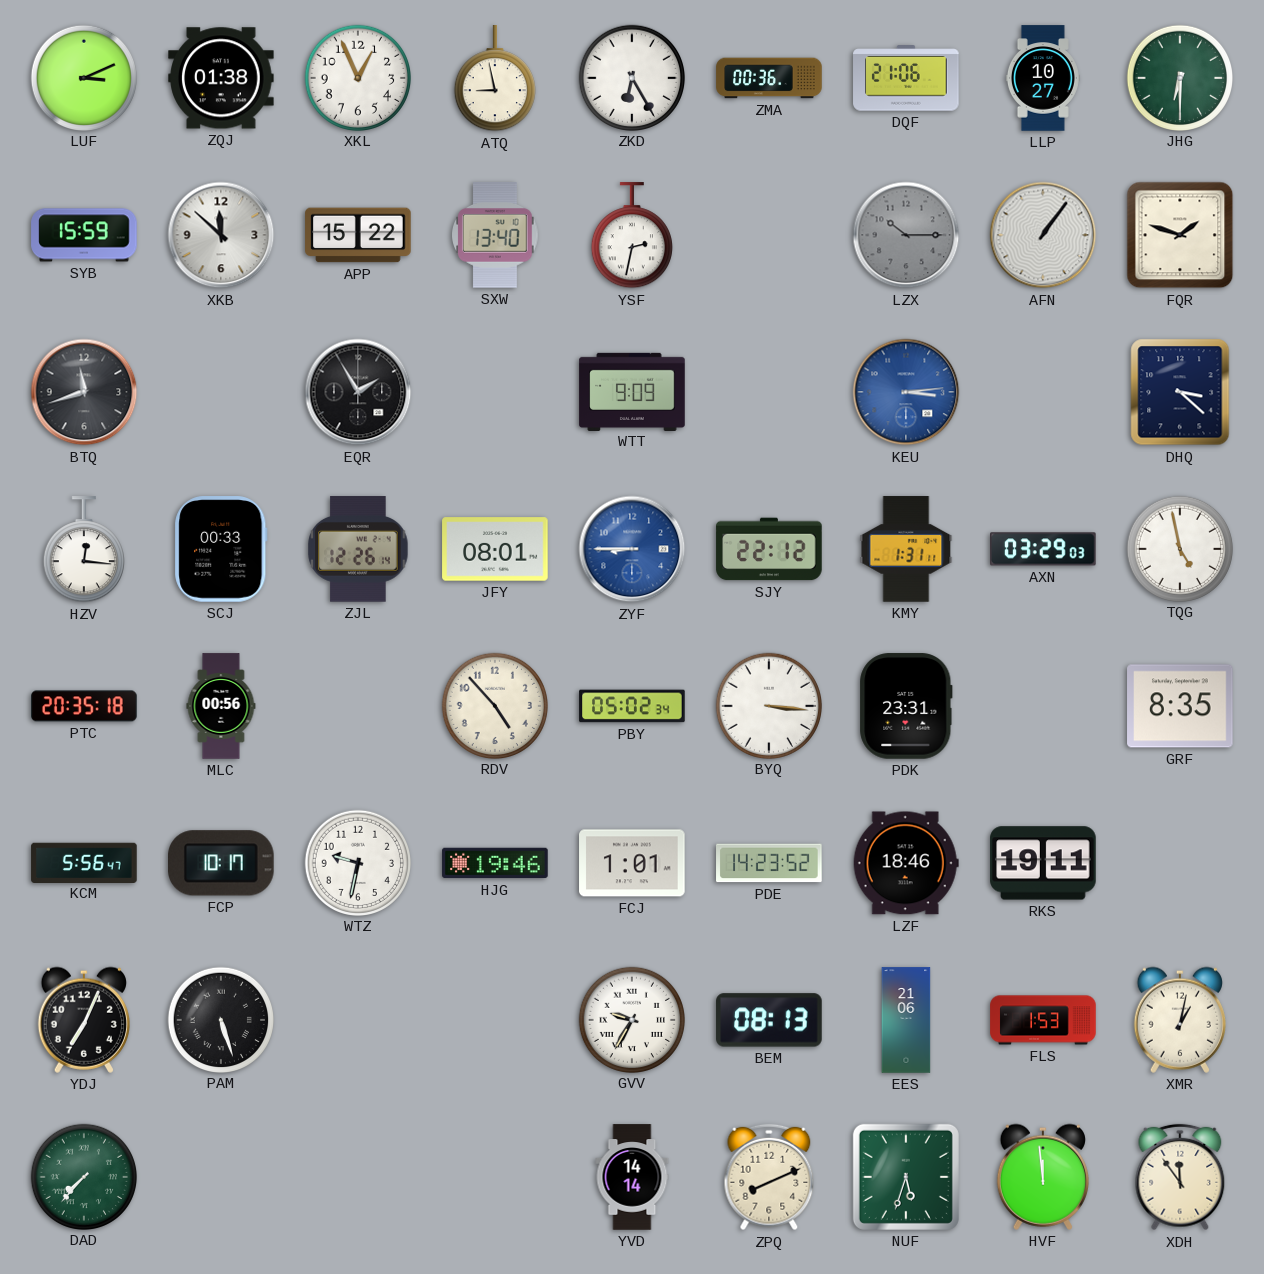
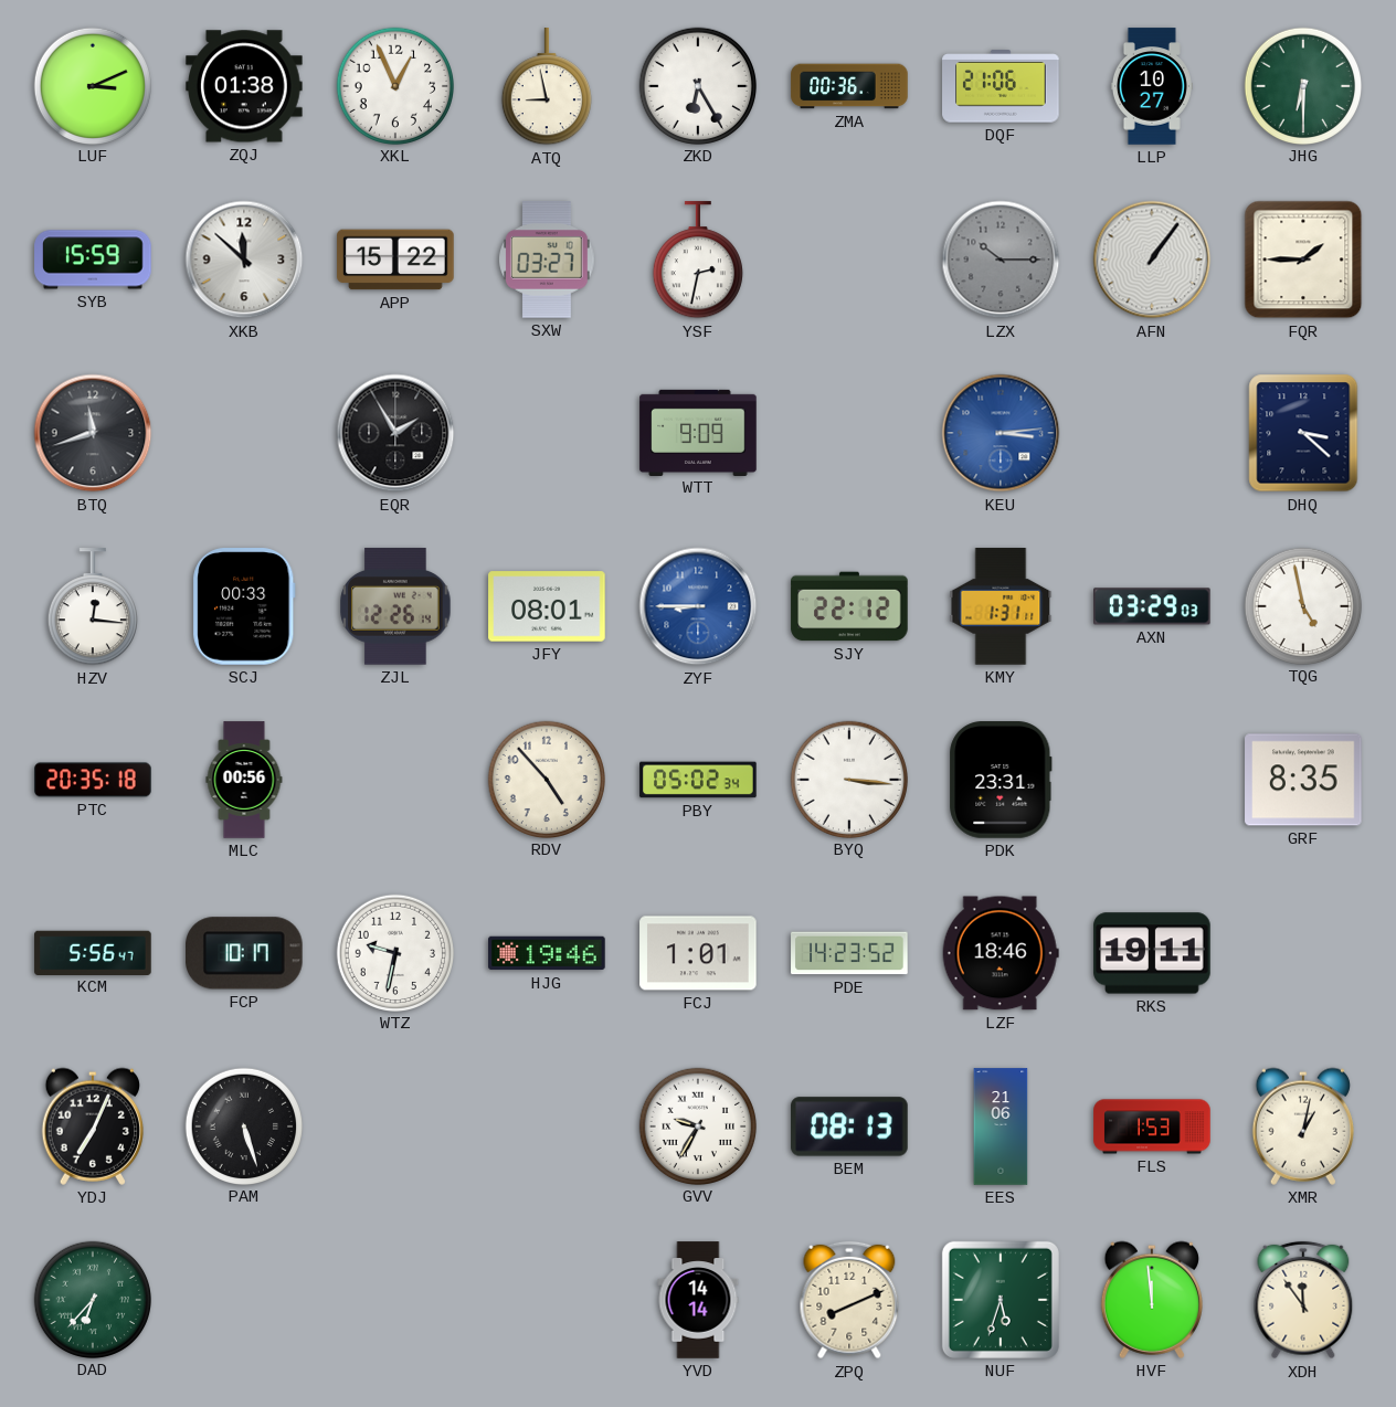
SXW: 13:40 -> 03:27 (548, 260)
FQR: 1:48 -> 1:45 (1303, 260)
DAD: 7:37 -> 6:37 (92, 1299)
